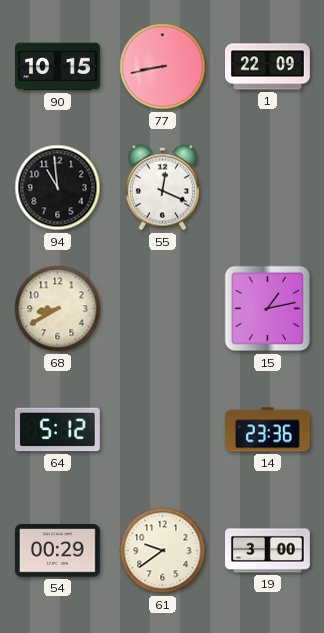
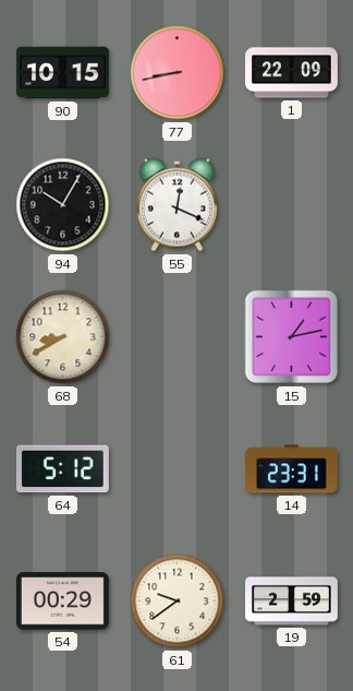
94: 10:59 -> 10:05 (63, 205)
14: 23:36 -> 23:31 (291, 469)
19: 3:00 -> 2:59 (292, 601)
